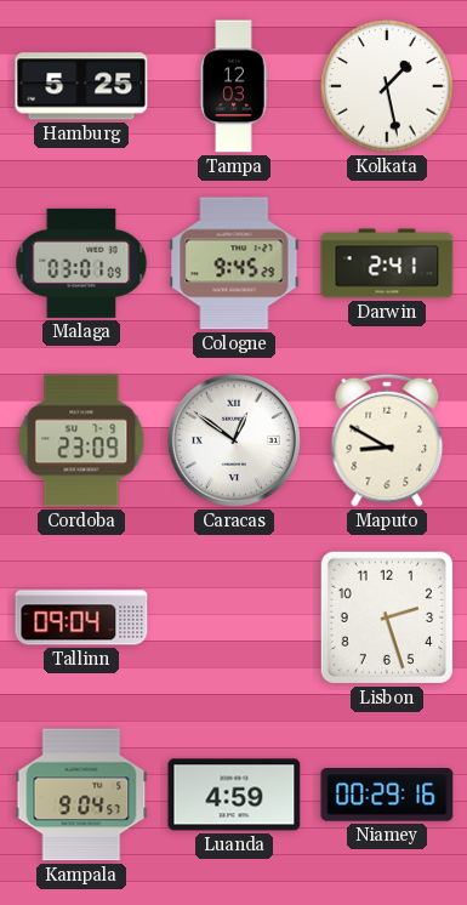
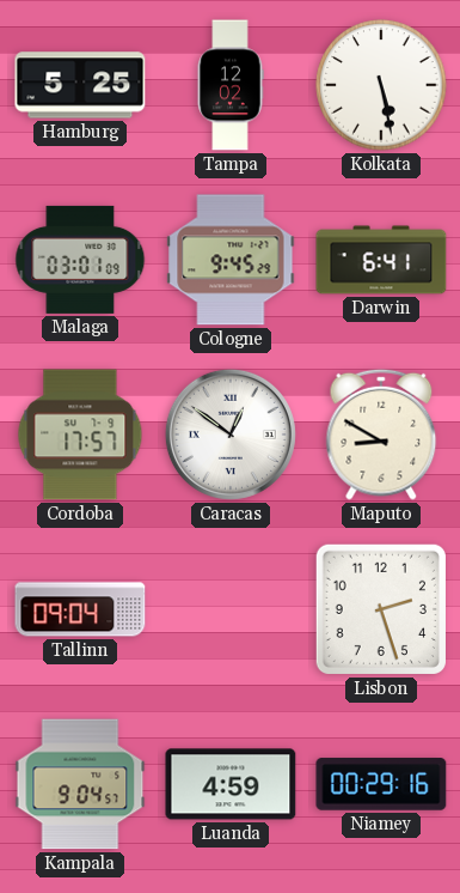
Tampa: 12:03 -> 12:02 (231, 85)
Kolkata: 1:28 -> 5:28 (381, 85)
Darwin: 2:41 -> 6:41 (381, 260)
Cordoba: 23:09 -> 17:57 (80, 435)
